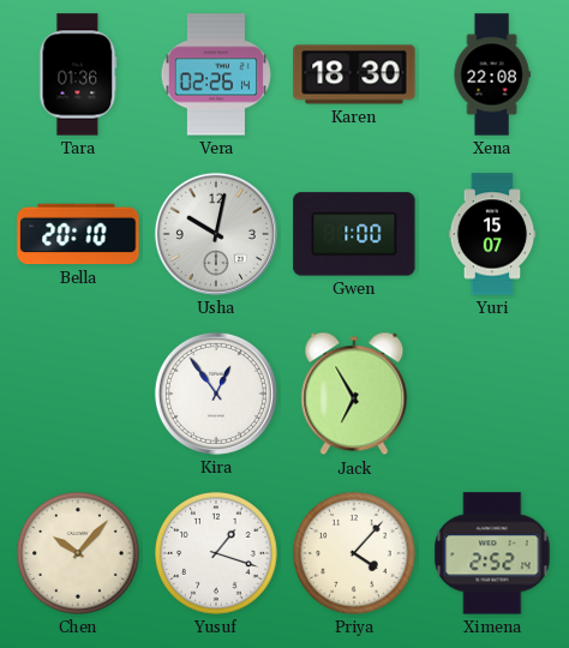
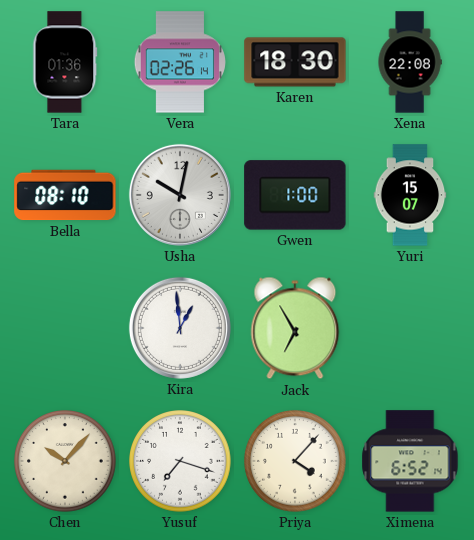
Bella: 20:10 -> 08:10 (65, 195)
Kira: 12:54 -> 12:59 (180, 328)
Yusuf: 1:18 -> 7:18 (181, 462)
Ximena: 2:52 -> 6:52 (410, 461)
